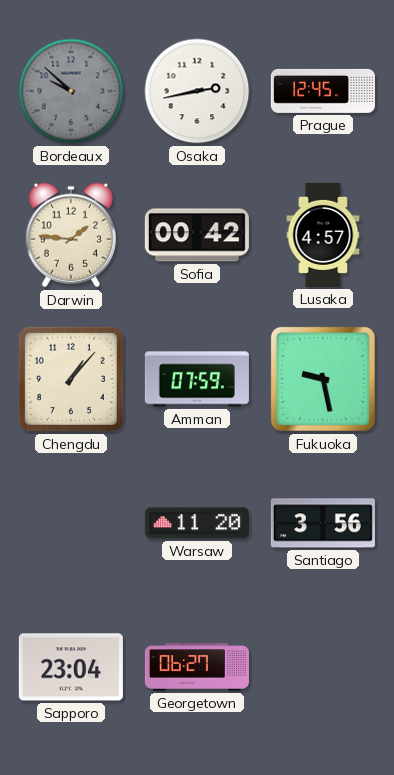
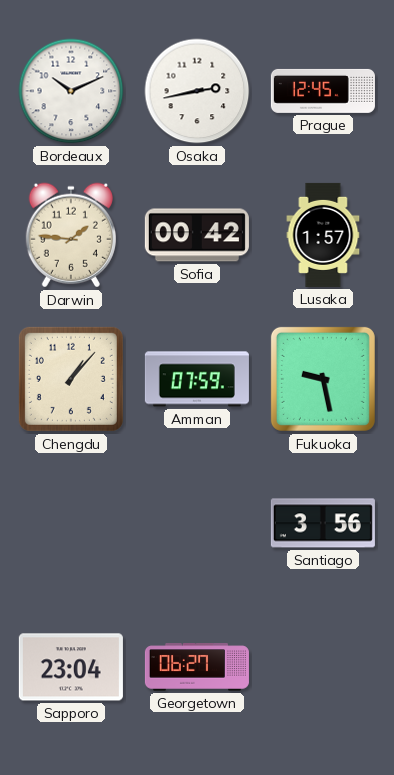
Bordeaux: 9:52 -> 10:11 (71, 91)
Bordeaux dial: grey -> white (71, 91)
Lusaka: 4:57 -> 1:57 (323, 235)
Warsaw: 11:20 -> none (197, 523)
